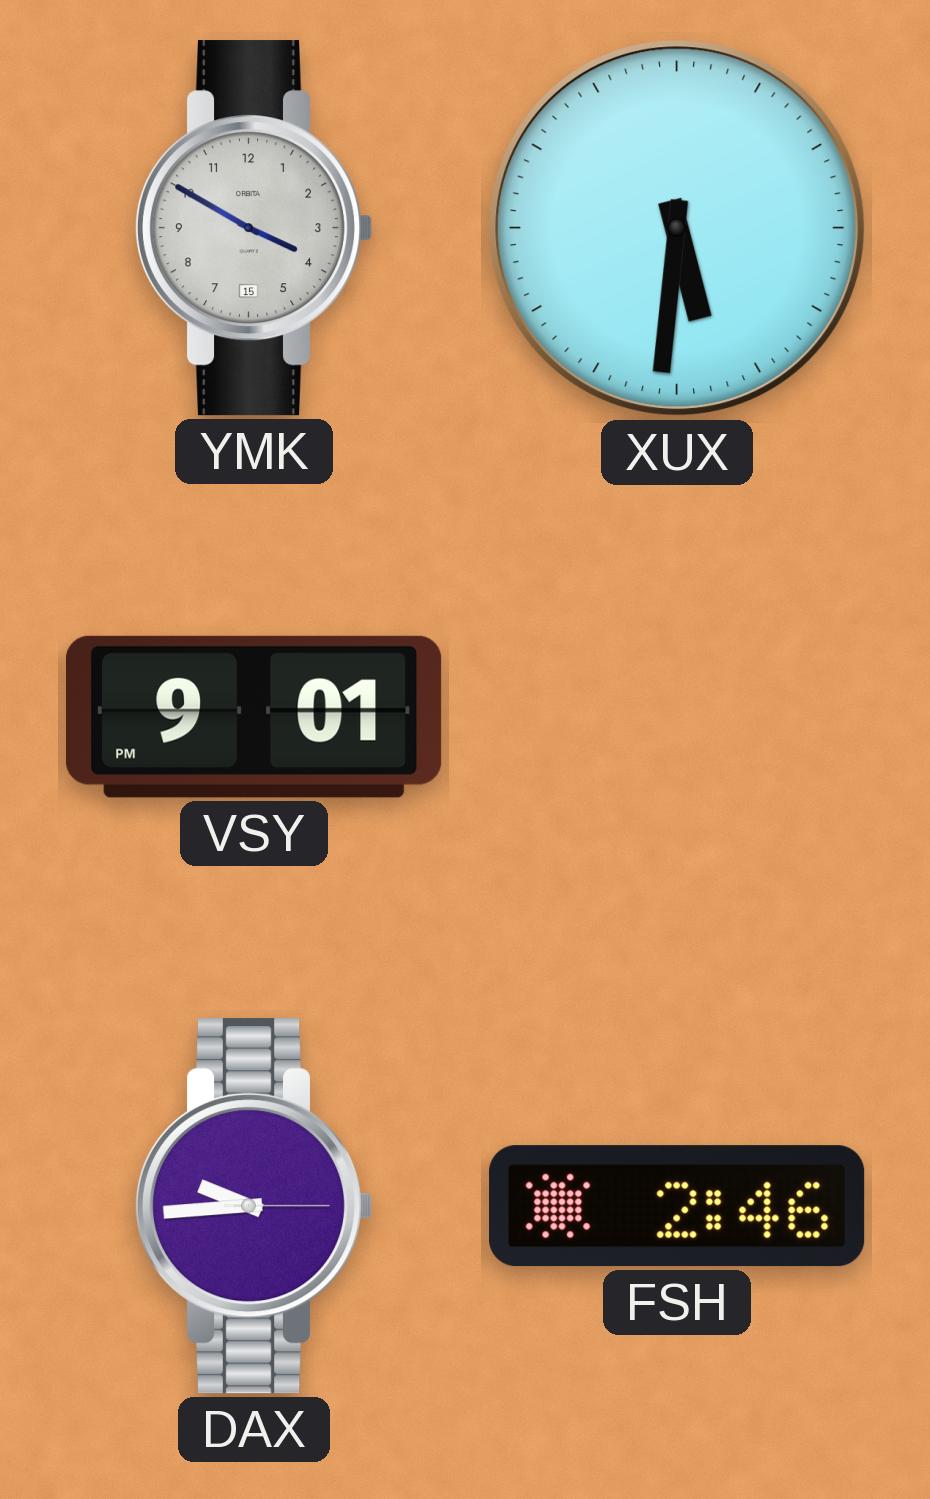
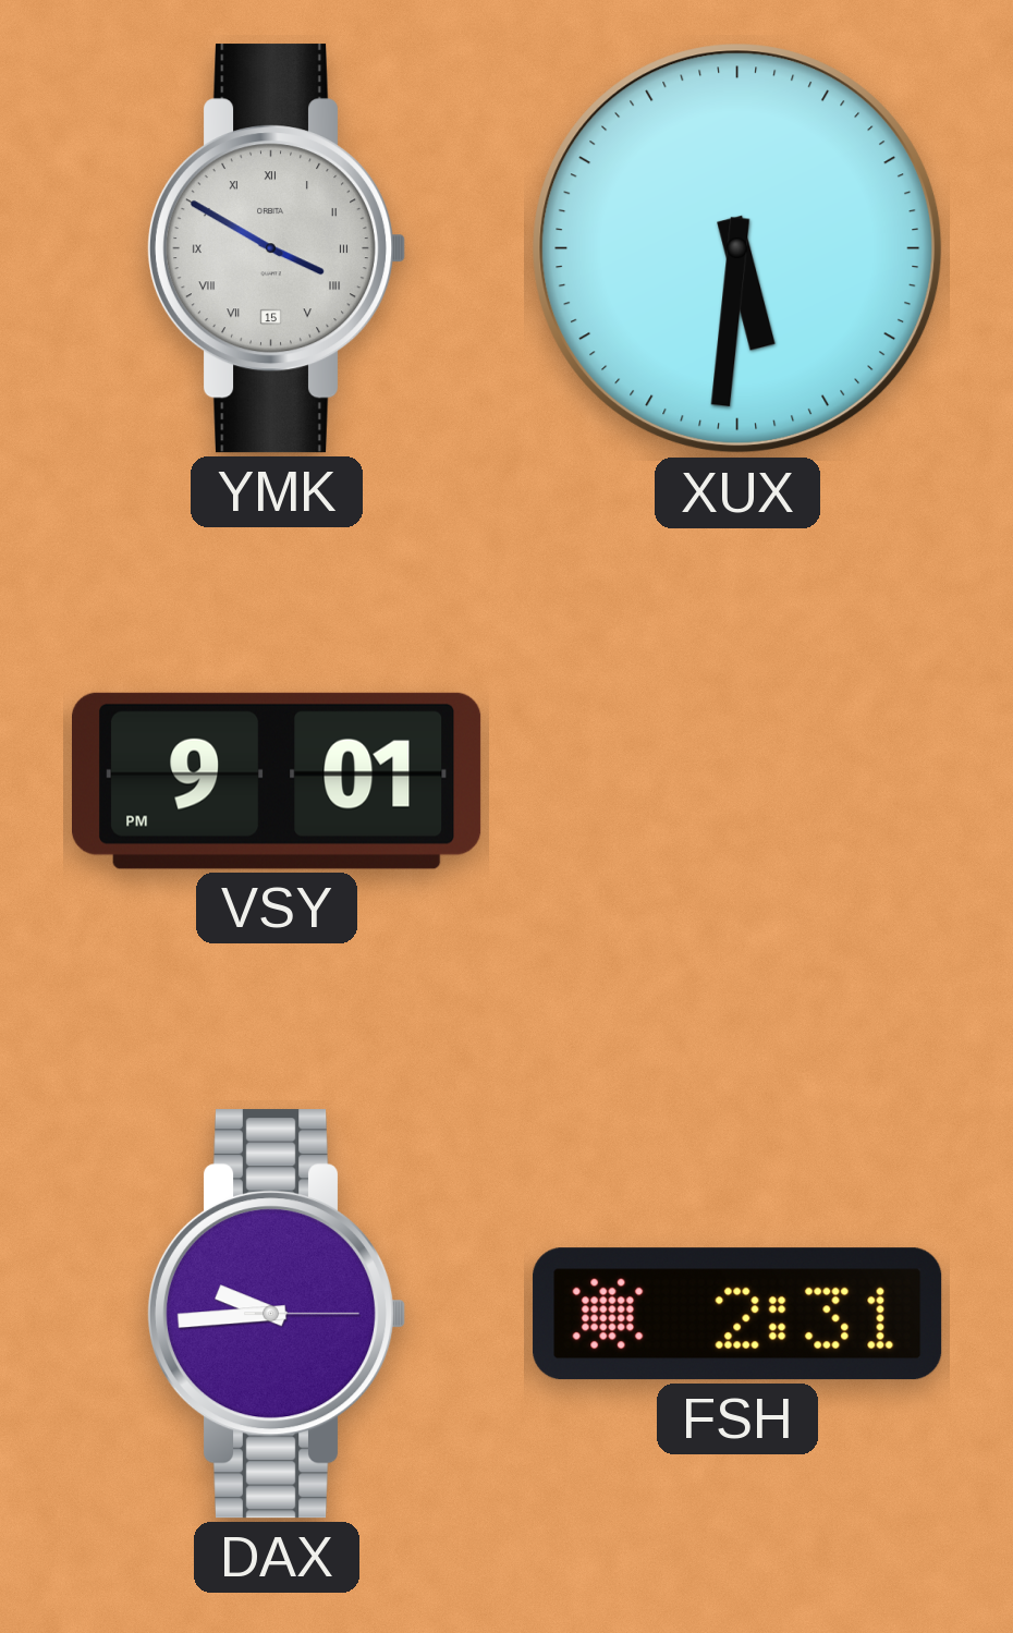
YMK numerals: Arabic -> Roman (277, 248)
FSH: 2:46 -> 2:31 (737, 1314)
